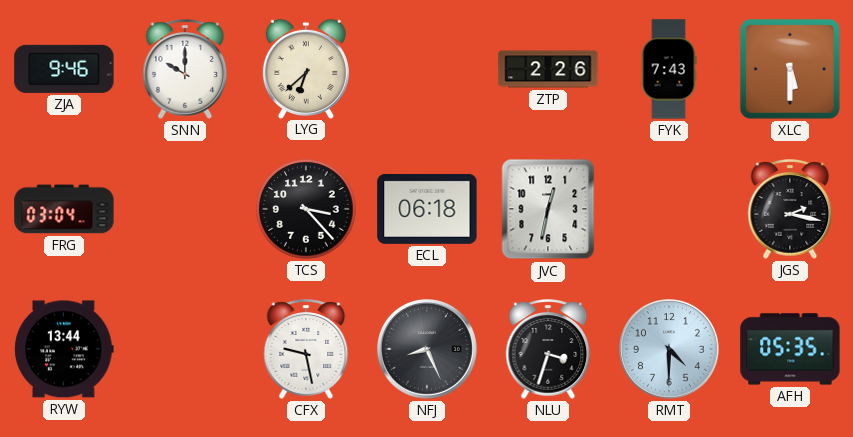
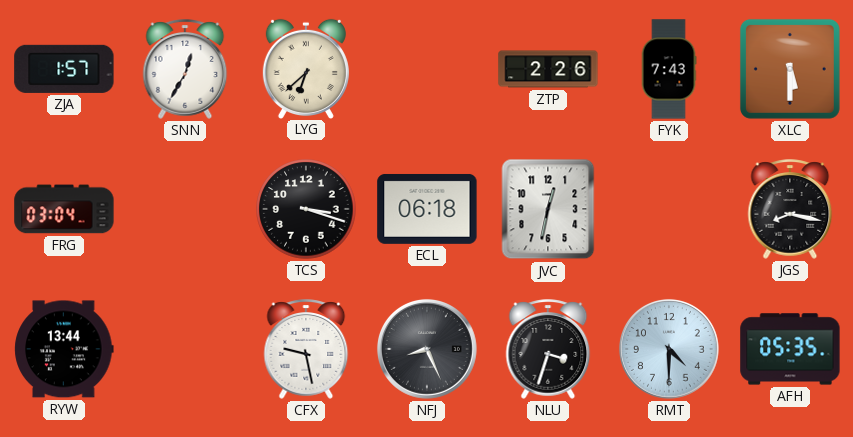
ZJA: 9:46 -> 1:57 (64, 69)
SNN: 10:00 -> 12:35 (185, 69)
TCS: 3:23 -> 3:18 (306, 209)
JGS: 2:17 -> 8:17 (790, 209)
